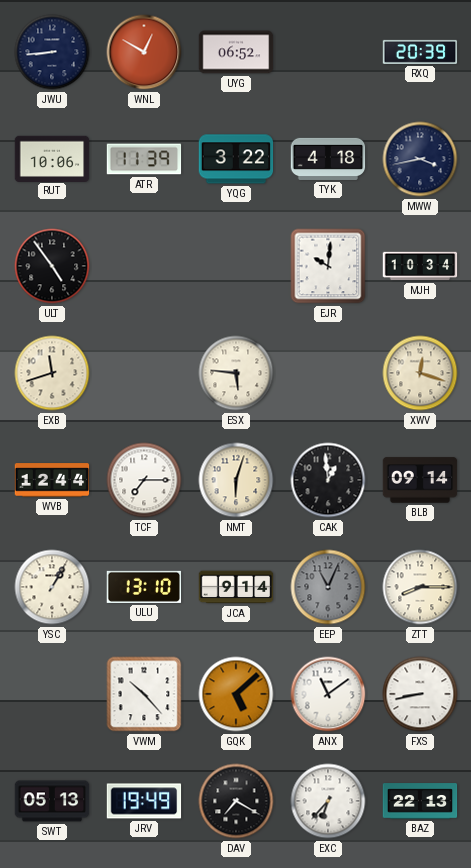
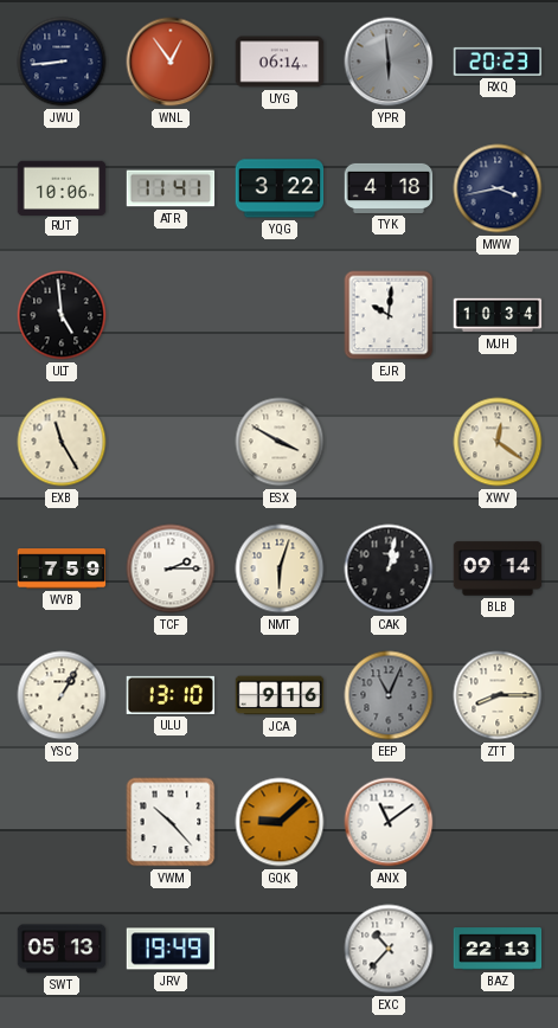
WNL: 12:50 -> 12:54 (171, 62)
UYG: 06:52 -> 06:14 (280, 62)
YPR: none -> 5:59 (389, 62)
RXQ: 20:39 -> 20:23 (498, 62)
ATR: 11:39 -> 11:41 (171, 188)
ULT: 4:54 -> 4:59 (62, 315)
EXB: 11:42 -> 11:25 (62, 442)
ESX: 5:46 -> 3:50 (280, 442)
XWV: 12:18 -> 12:21 (498, 442)
WVB: 12:44 -> 7:59 (62, 568)
TCF: 7:15 -> 2:15 (171, 568)
CAK: 12:59 -> 1:02 (389, 568)
JCA: 9:14 -> 9:16 (280, 695)
GQK: 5:08 -> 9:08 (280, 822)
FXS: 8:43 -> none (420, 694)
DAV: 7:20 -> none (236, 801)
EXC: 6:37 -> 10:37 (389, 949)
